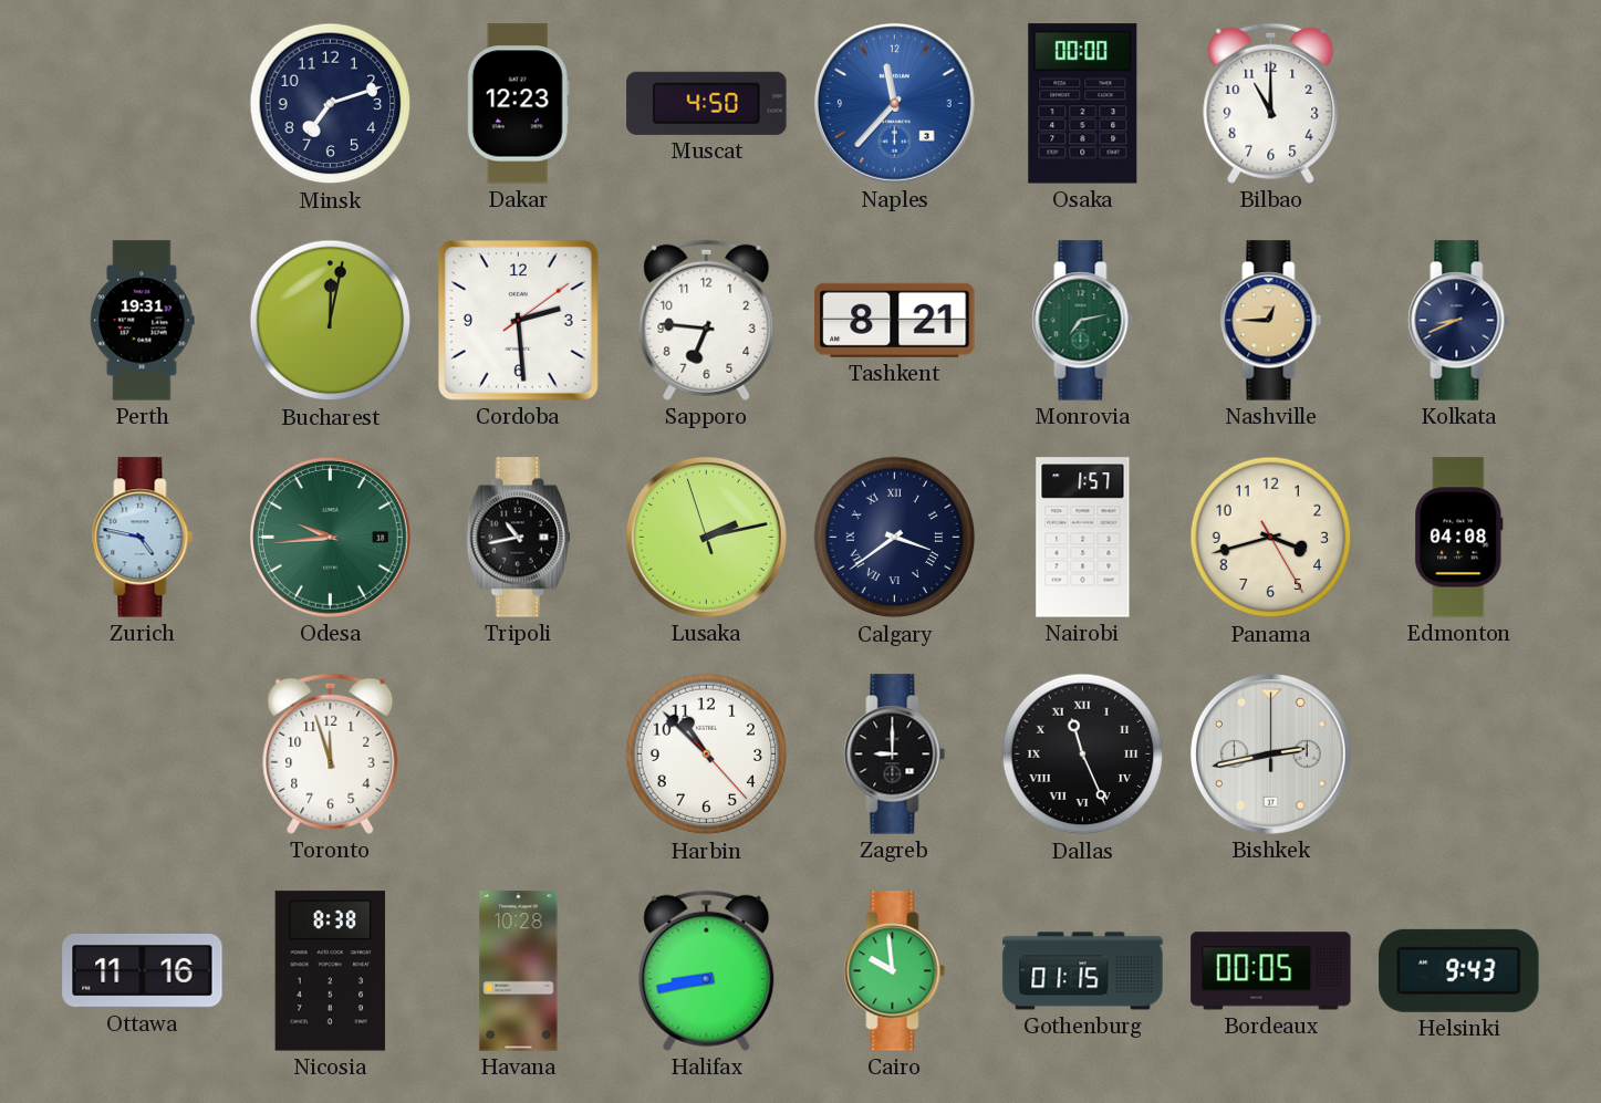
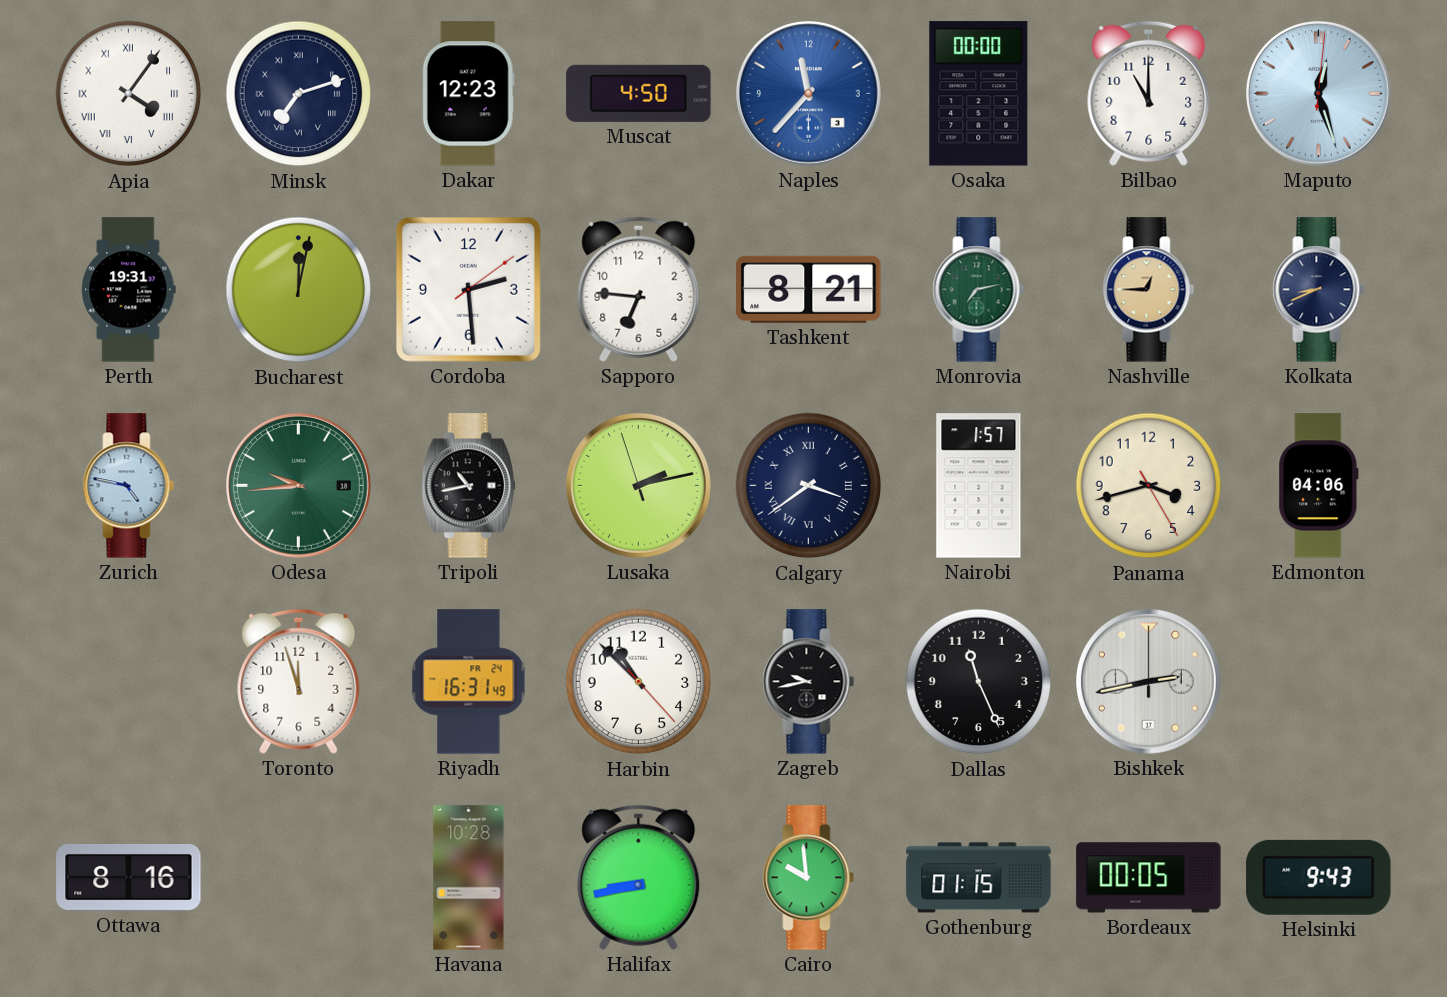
Apia: none -> 4:06 (129, 94)
Minsk numerals: Arabic -> Roman (299, 94)
Maputo: none -> 12:27 (1319, 94)
Edmonton: 04:08 -> 04:06 (1319, 486)
Riyadh: none -> 16:31 (469, 682)
Zagreb: 9:00 -> 9:43 (809, 682)
Dallas numerals: Roman -> Arabic (979, 682)
Ottawa: 11:16 -> 8:16 (129, 877)
Nicosia: 8:38 -> none (331, 971)
